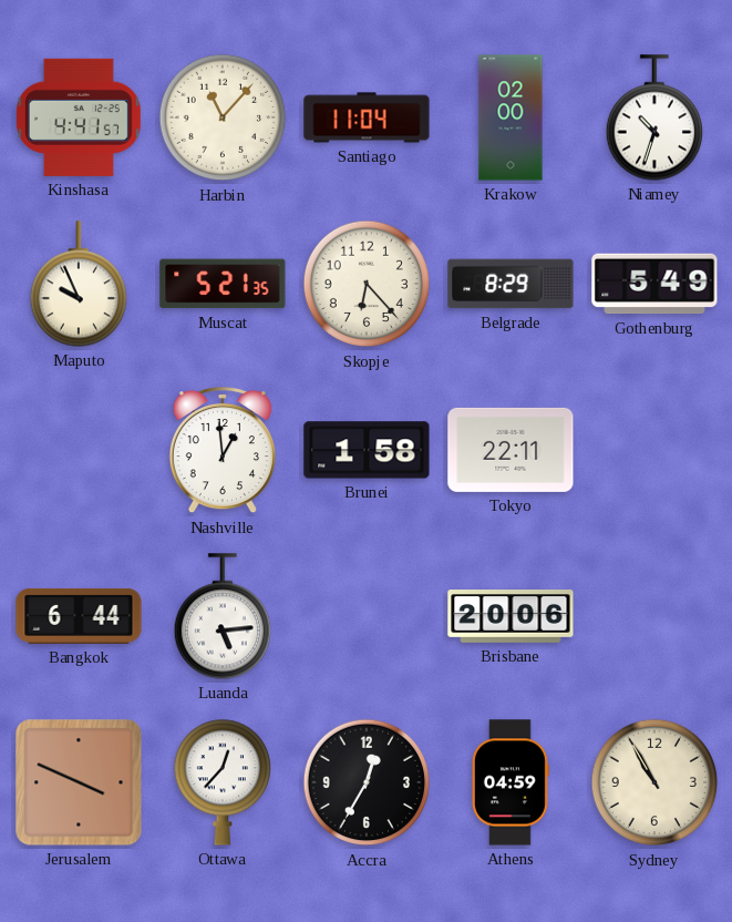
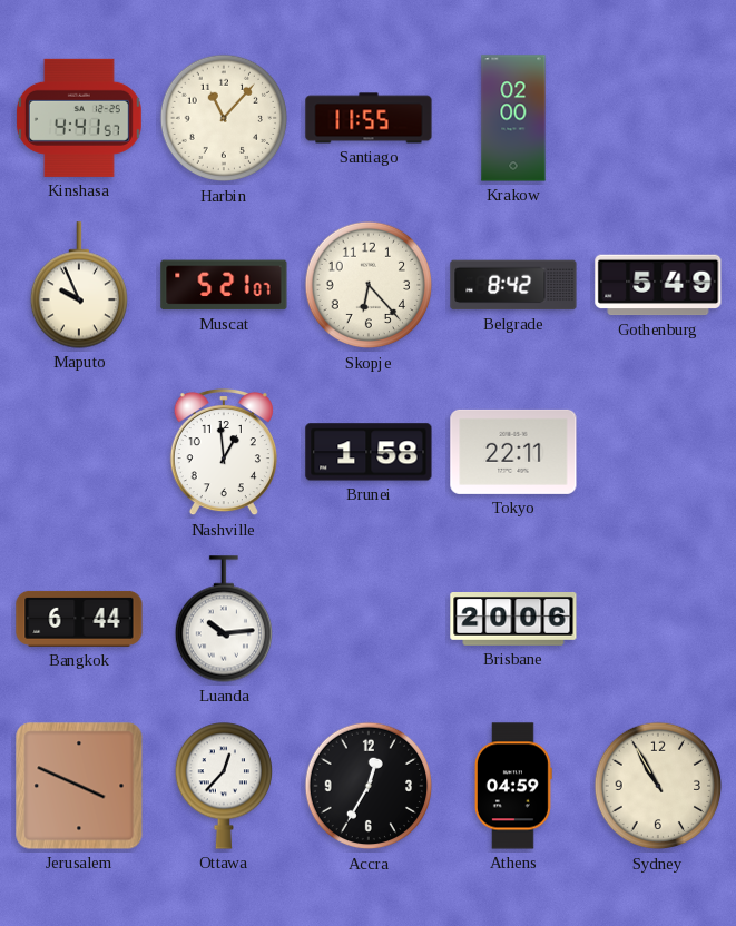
Santiago: 11:04 -> 11:55 (369, 118)
Niamey: 10:33 -> none (653, 117)
Muscat: 5:21:35 -> 5:21:07 (224, 285)
Belgrade: 8:29 -> 8:42 (513, 285)
Luanda: 5:14 -> 10:14 (223, 619)
